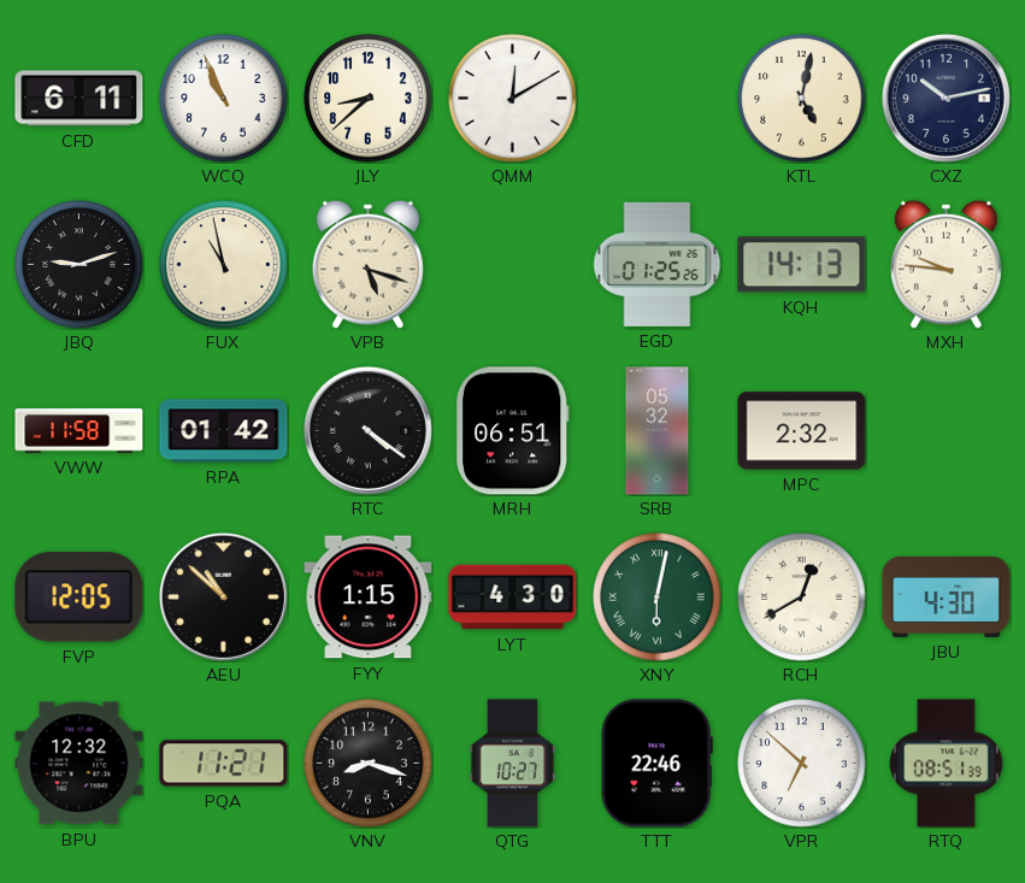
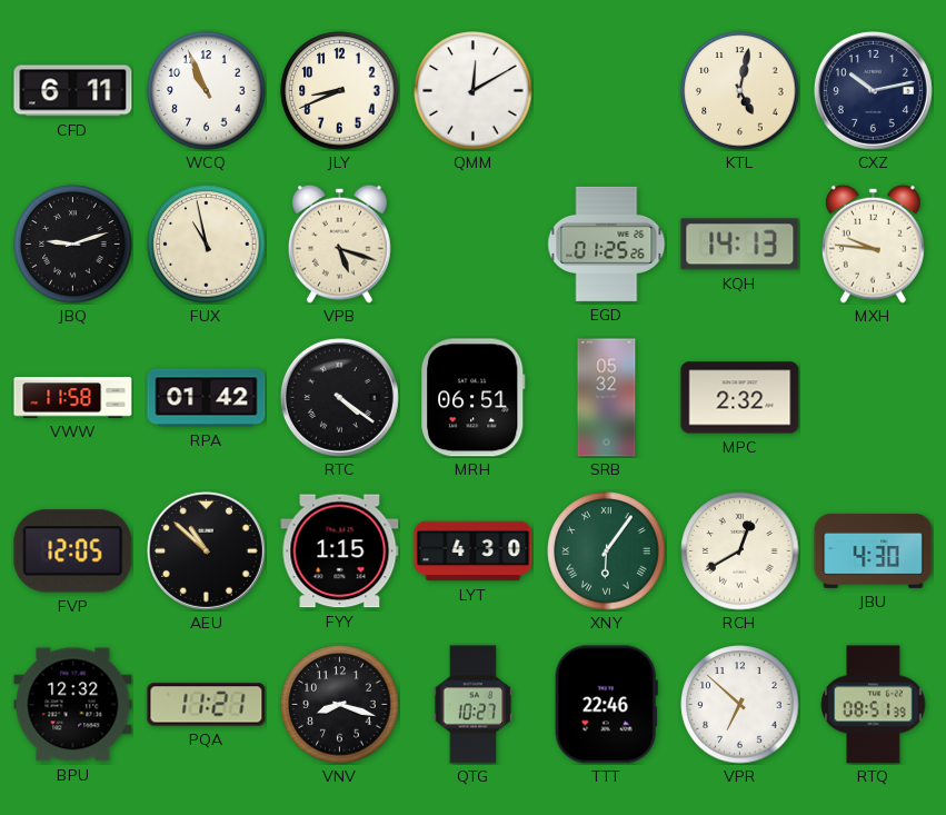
JLY: 8:38 -> 8:41 (340, 91)
XNY: 6:02 -> 6:06 (607, 551)
